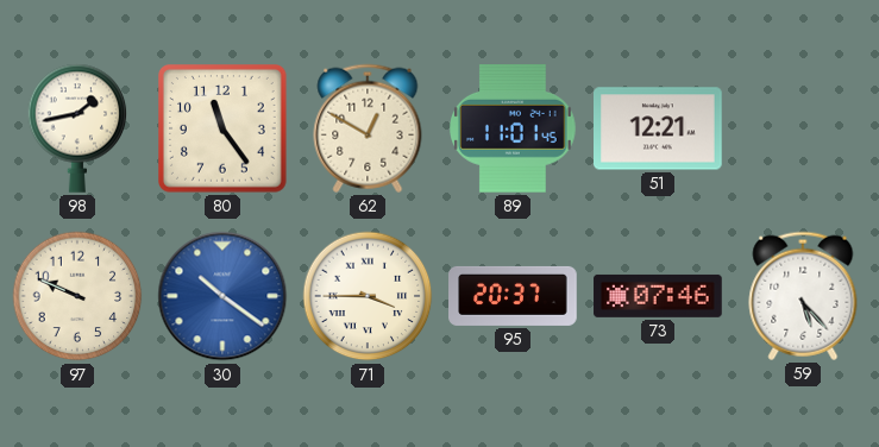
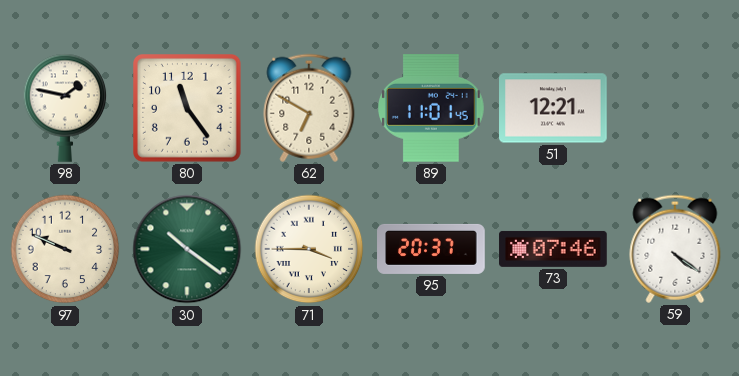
98: 1:43 -> 1:47 (65, 108)
62: 12:50 -> 6:50 (309, 108)
30 dial: blue -> green (187, 249)
59: 5:23 -> 4:21 (675, 249)
